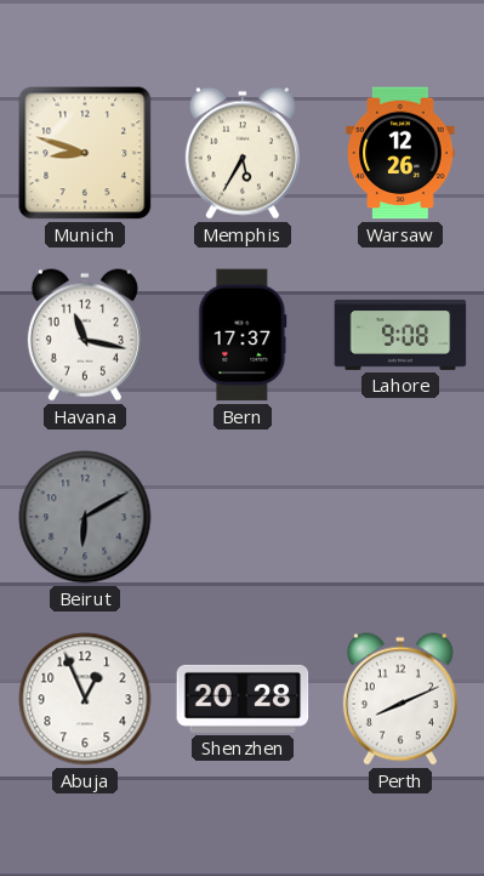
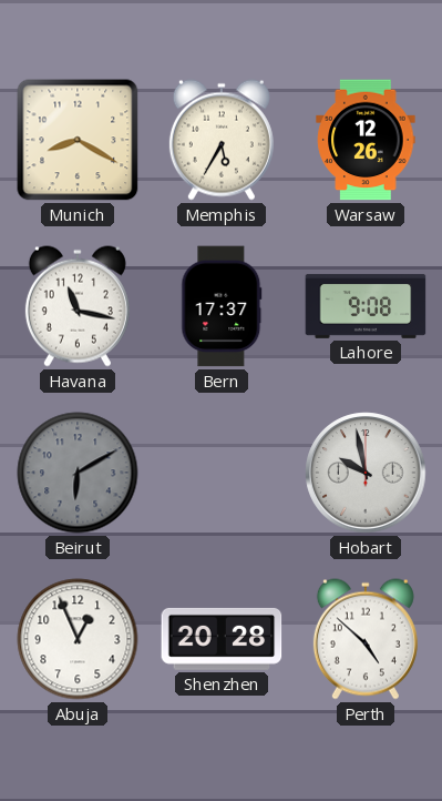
Munich: 8:48 -> 8:20 (78, 140)
Hobart: none -> 9:58 (366, 473)
Perth: 8:11 -> 4:52 (366, 639)
